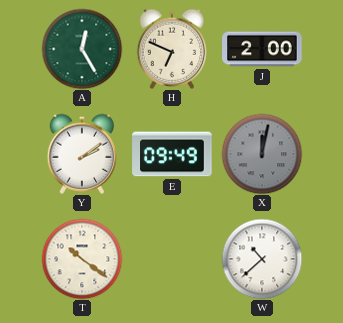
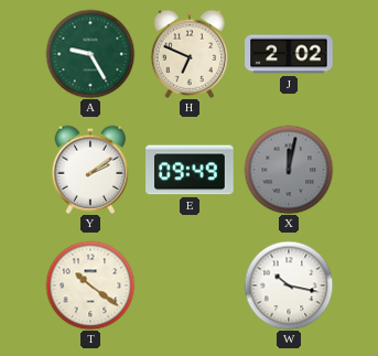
A: 12:25 -> 9:25 (90, 54)
J: 2:00 -> 2:02 (289, 54)
W: 10:38 -> 10:17 (289, 285)
